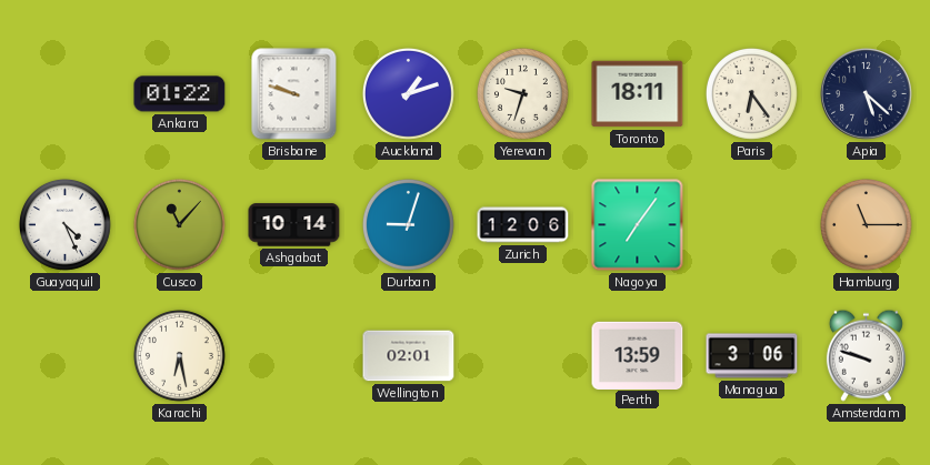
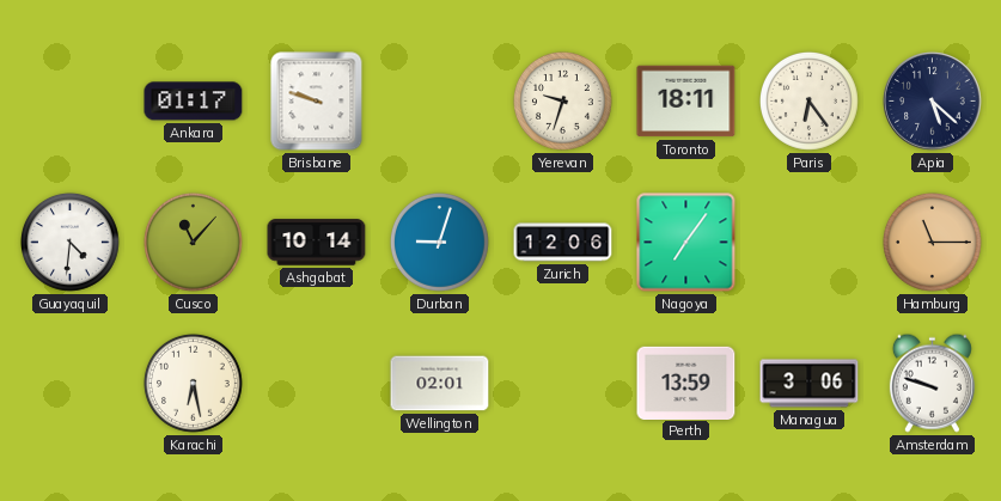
Ankara: 01:22 -> 01:17 (194, 102)
Auckland: 1:12 -> none (408, 93)
Guayaquil: 4:26 -> 4:31 (69, 242)
